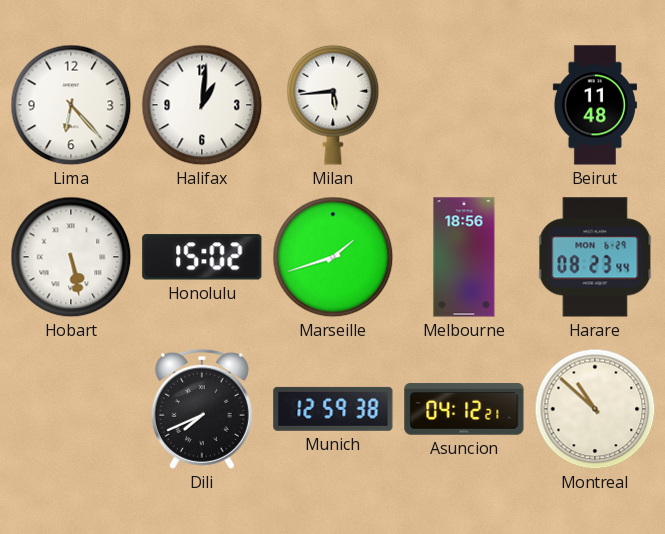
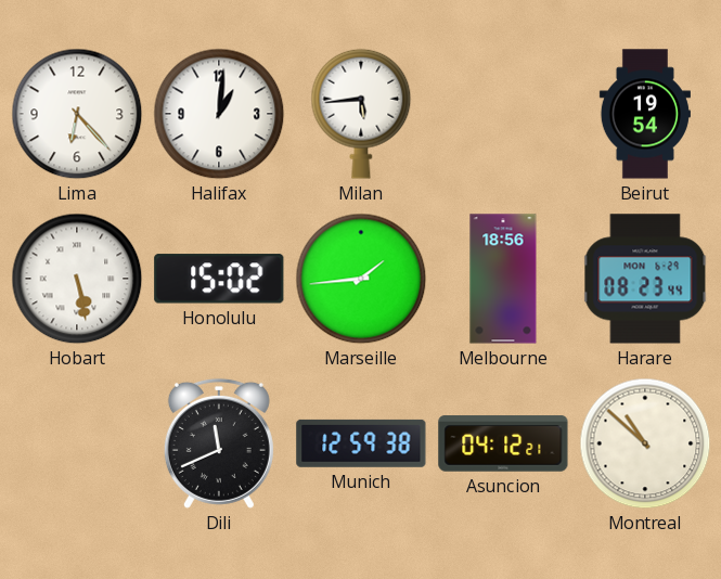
Beirut: 11:48 -> 19:54 (645, 114)
Marseille: 1:42 -> 1:44 (361, 279)
Dili: 7:41 -> 11:41 (219, 443)
